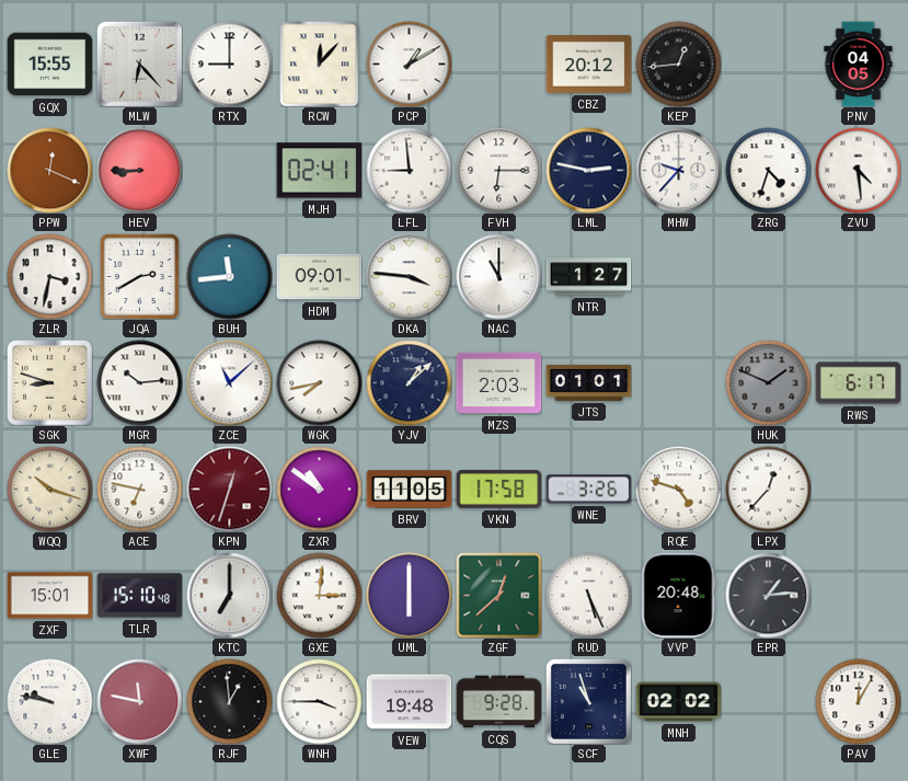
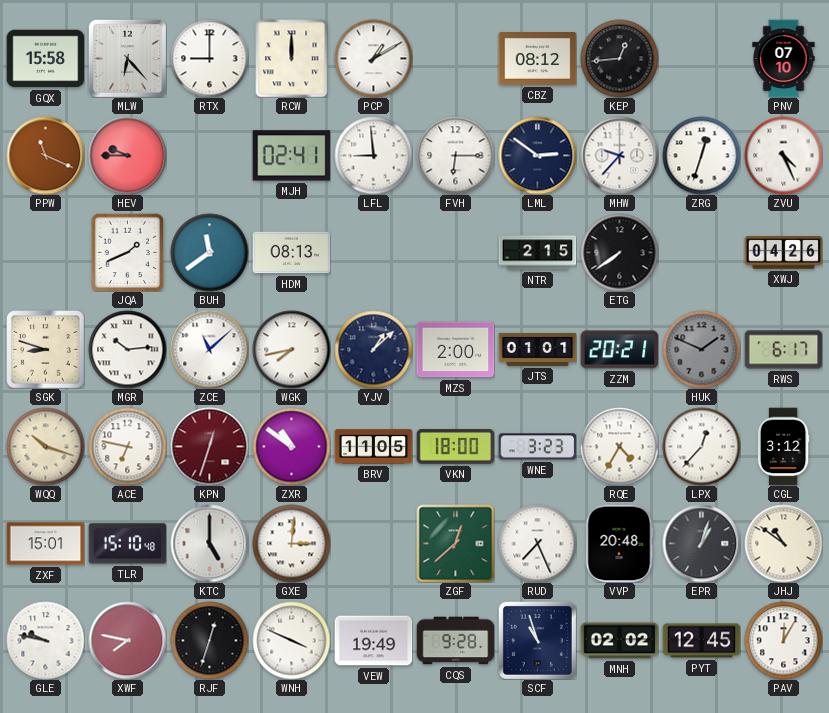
GQX: 15:55 -> 15:58 (45, 59)
RCW: 12:07 -> 12:00 (292, 58)
CBZ: 20:12 -> 08:12 (537, 59)
PNV: 04:05 -> 07:10 (784, 58)
PPW: 12:19 -> 11:19 (45, 155)
HEV: 8:45 -> 9:45 (127, 155)
LML: 2:47 -> 2:51 (537, 155)
ZRG: 4:33 -> 12:33 (701, 155)
ZVU: 4:29 -> 4:26 (783, 155)
ZLR: 3:32 -> none (49, 276)
JQA: 2:40 -> 1:41 (128, 252)
BUH: 11:44 -> 11:39 (209, 252)
HDM: 09:01 -> 08:13 (291, 253)
DKA: 3:46 -> none (409, 276)
NAC: 11:00 -> none (498, 276)
NTR: 1:27 -> 2:15 (537, 253)
ETG: none -> 7:39 (619, 252)
XWJ: none -> 04:26 (783, 253)
MZS: 2:03 -> 2:00 (455, 350)
ZZM: none -> 20:21 (619, 350)
VKN: 17:58 -> 18:00 (455, 447)
WNE: 3:26 -> 3:23 (537, 447)
RQE: 4:48 -> 4:35 (619, 446)
CGL: none -> 3:12 (783, 446)
KTC: 7:00 -> 5:00 (209, 543)
UML: 6:00 -> none (409, 595)
RUD: 5:26 -> 7:26 (537, 543)
EPR: 1:14 -> 1:03 (701, 543)
JHJ: none -> 10:51 (783, 543)
XWF: 11:47 -> 7:47 (127, 640)
RJF: 12:59 -> 12:33 (209, 640)
WNH: 3:45 -> 3:49 (291, 640)
VEW: 19:48 -> 19:49 (373, 641)
PYT: none -> 12:45 (701, 641)
